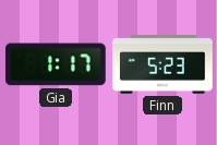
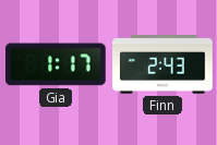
Finn: 5:23 -> 2:43 (162, 64)
